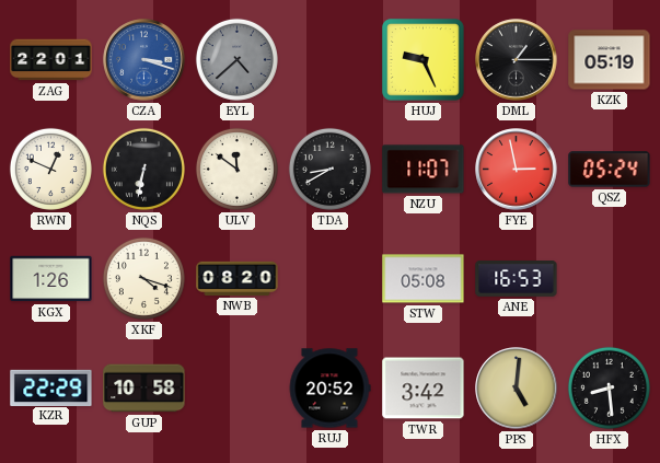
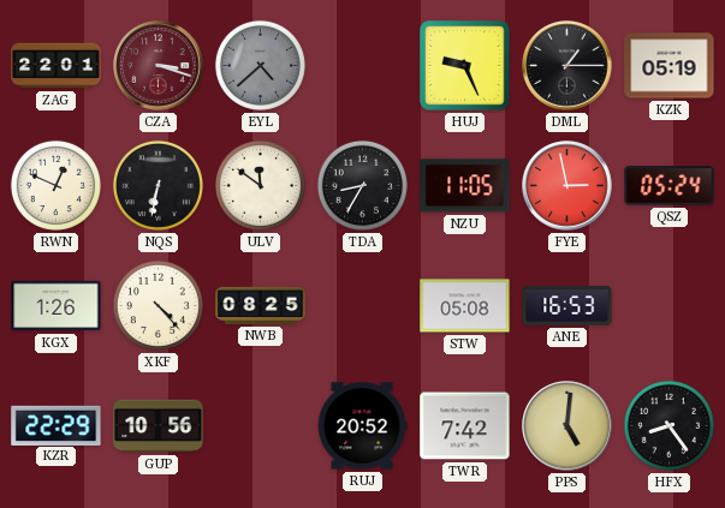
CZA dial: blue -> burgundy (159, 66)
TDA: 8:40 -> 8:35 (362, 185)
NZU: 11:07 -> 11:05 (465, 186)
XKF: 4:18 -> 4:23 (158, 305)
NWB: 08:20 -> 08:25 (261, 305)
GUP: 10:58 -> 10:56 (159, 426)
TWR: 3:42 -> 7:42 (465, 426)
HFX: 8:29 -> 8:24 (668, 425)
